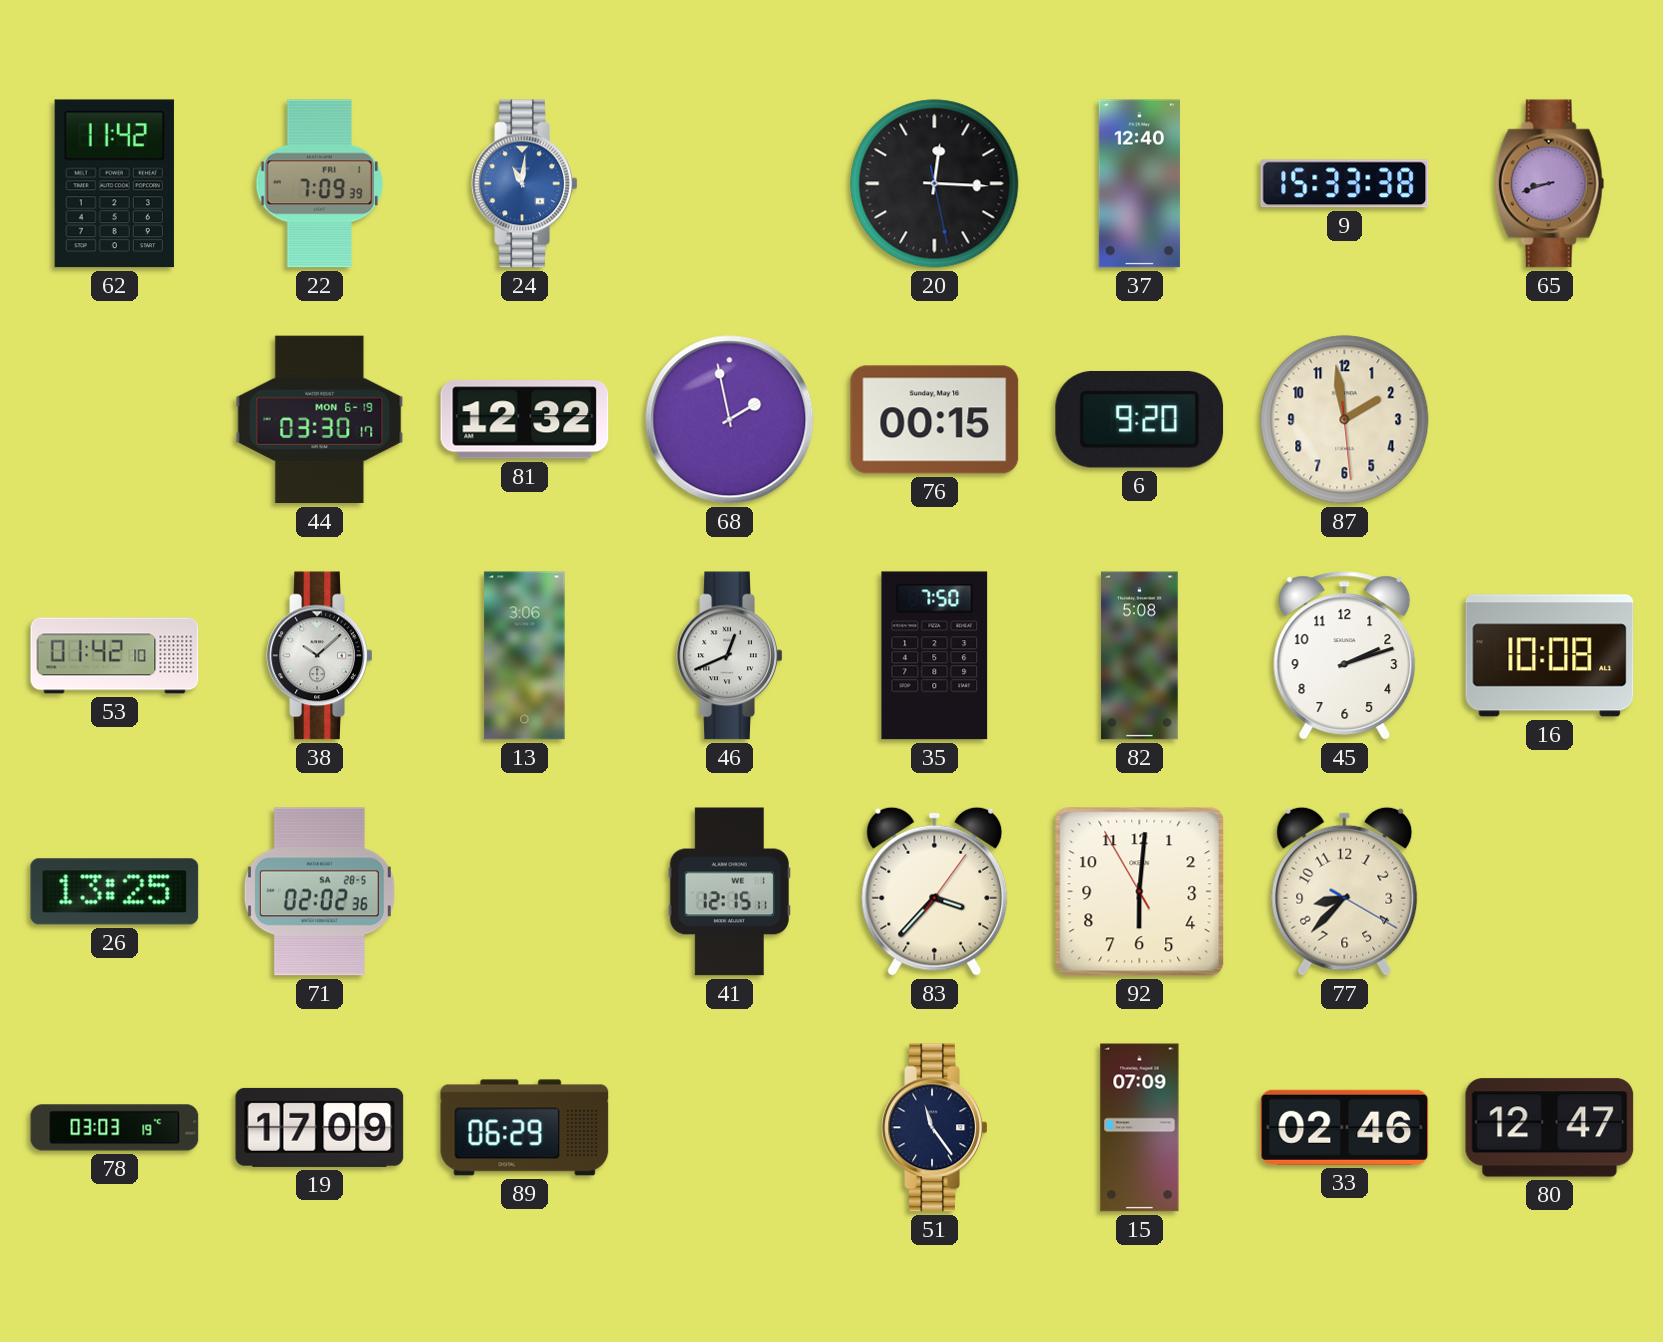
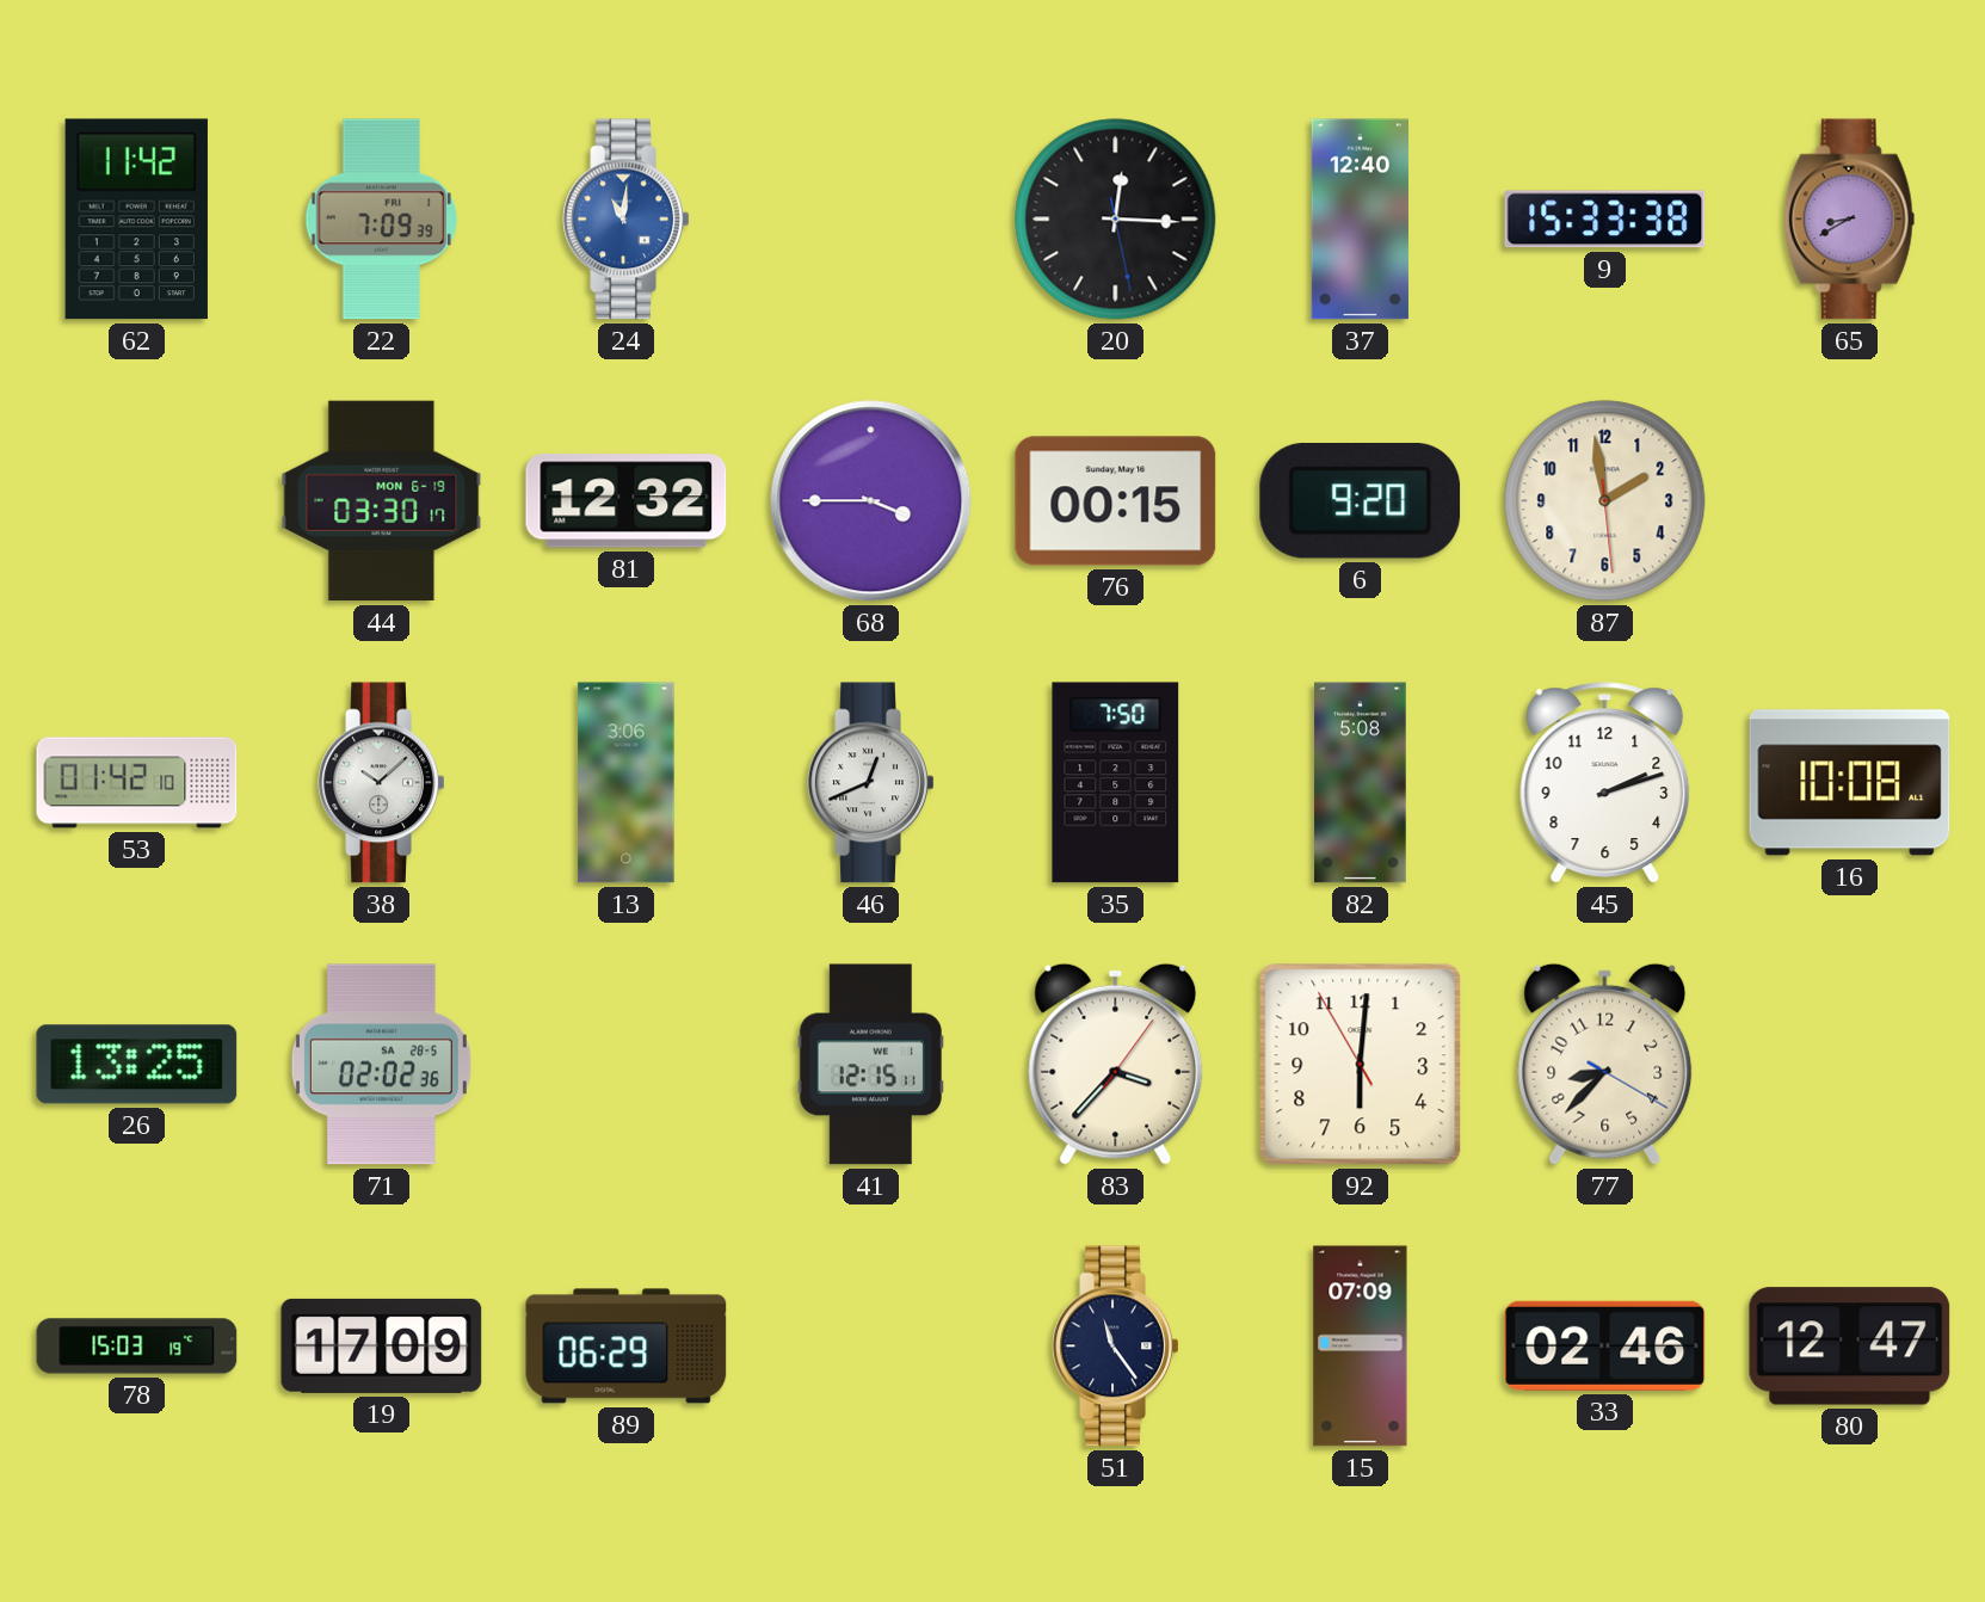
65: 8:42 -> 8:40 (1850, 220)
68: 1:58 -> 3:45 (871, 501)
78: 03:03 -> 15:03 (137, 1347)
